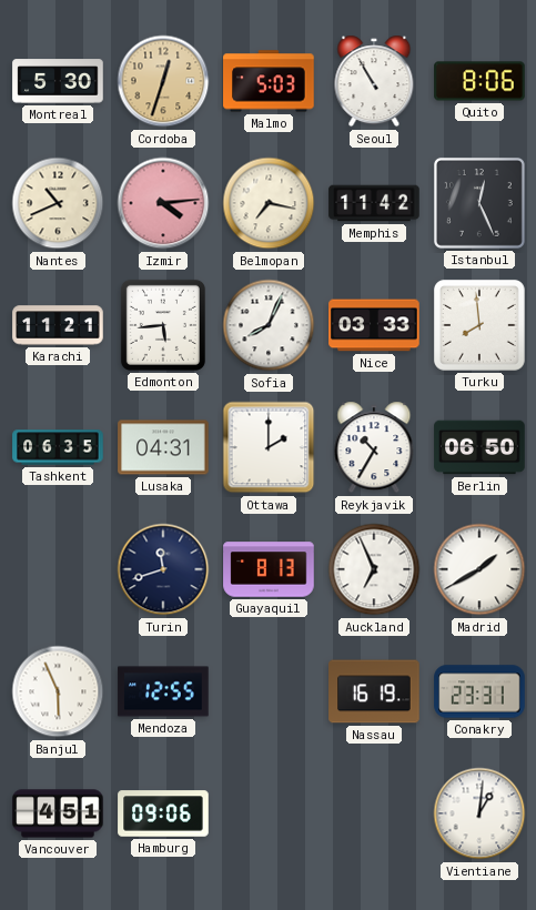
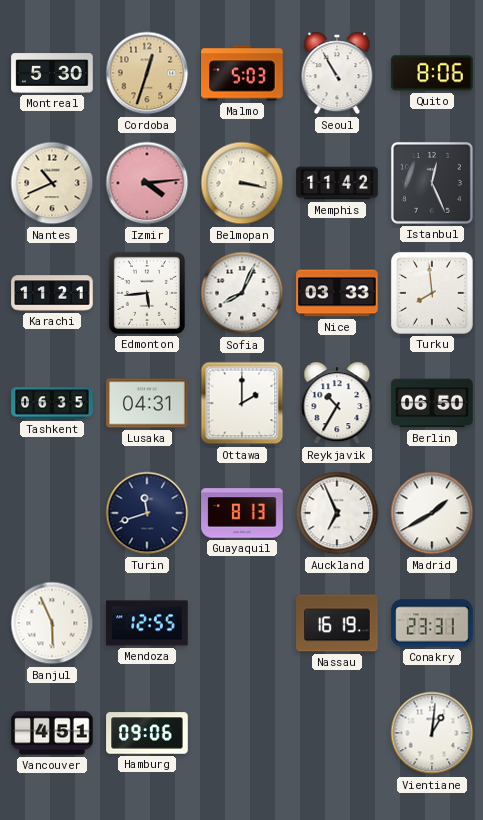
Belmopan: 7:17 -> 3:17 (242, 183)
